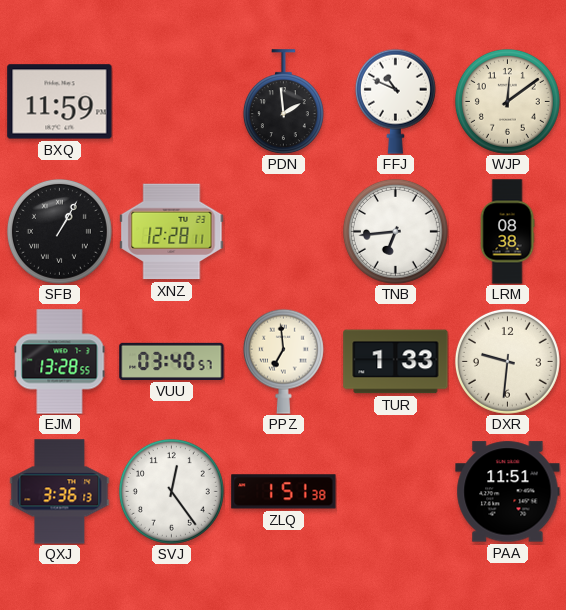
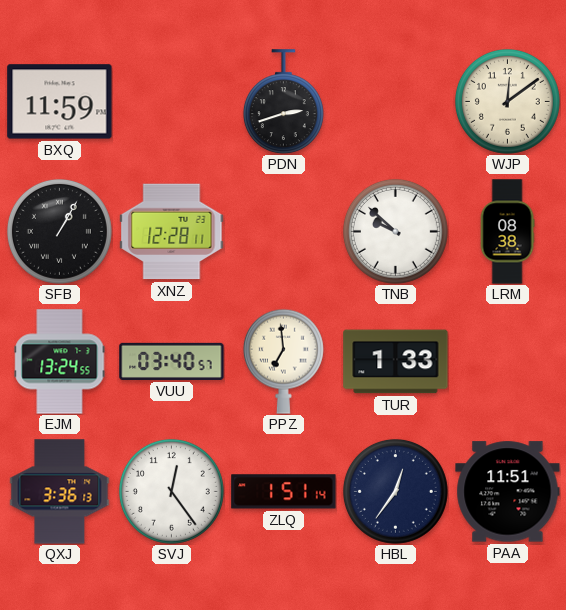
PDN: 1:59 -> 2:42 (283, 102)
FFJ: 10:49 -> none (395, 101)
TNB: 6:44 -> 9:52 (395, 231)
EJM: 13:28 -> 13:24 (60, 362)
DXR: 9:31 -> none (507, 361)
ZLQ: 1:51:38 -> 1:51:14 (284, 492)
HBL: none -> 12:36 (395, 491)
